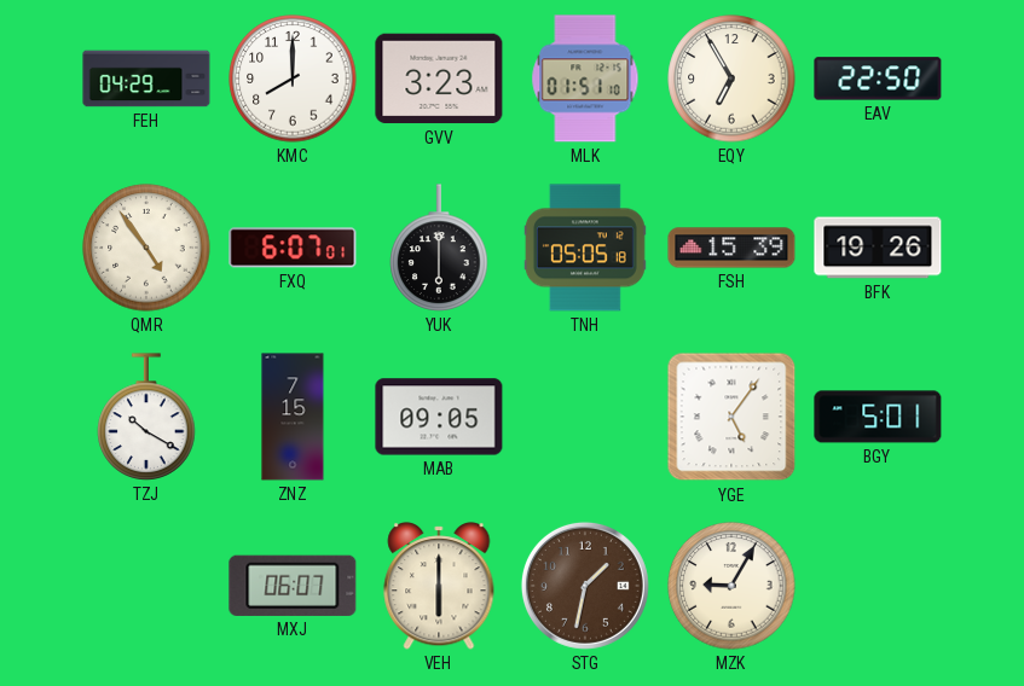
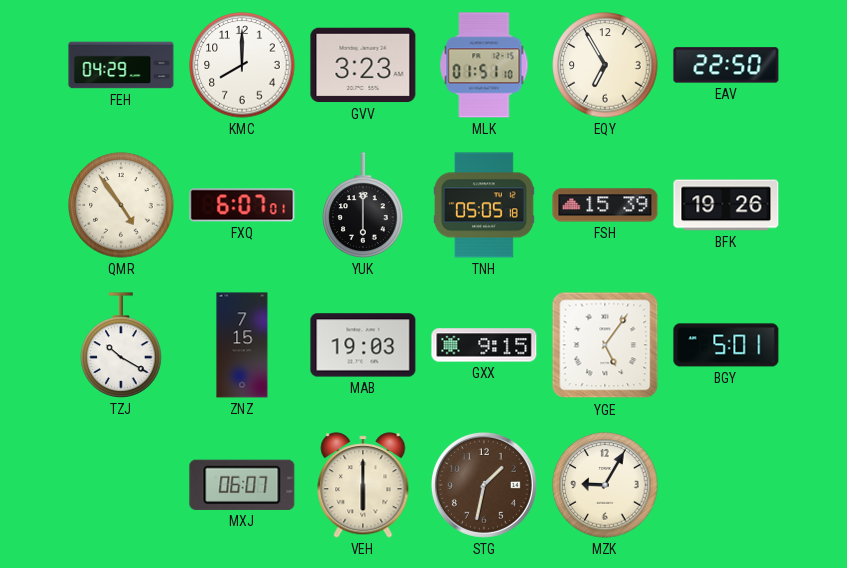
MAB: 09:05 -> 19:03 (363, 345)
GXX: none -> 9:15 (484, 345)
